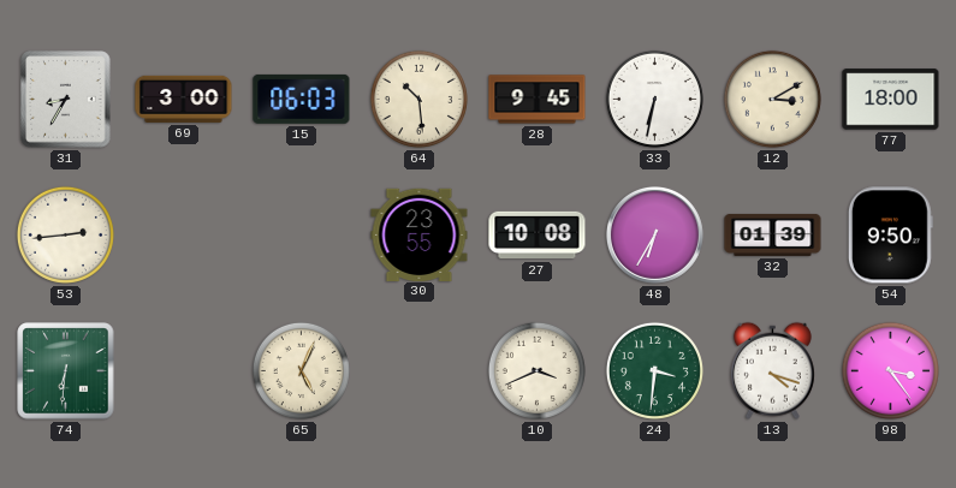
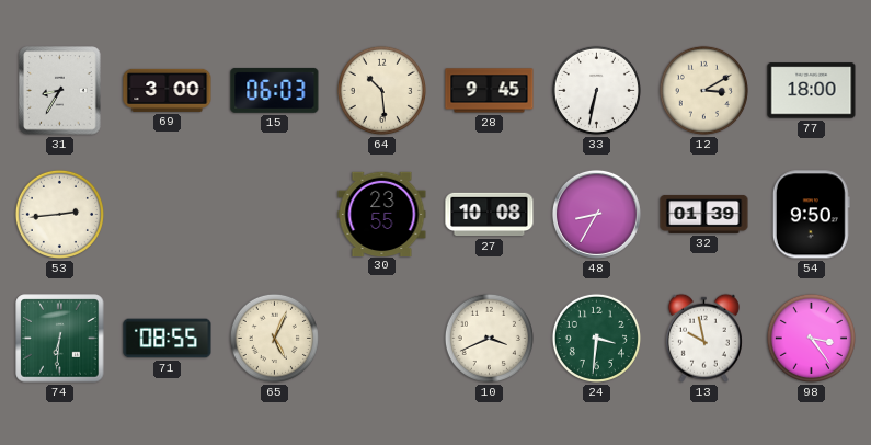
48: 6:35 -> 8:35 (596, 214)
71: none -> 08:55 (168, 339)
13: 4:18 -> 9:58 (703, 338)
